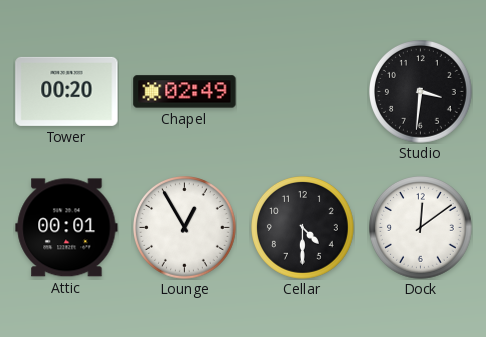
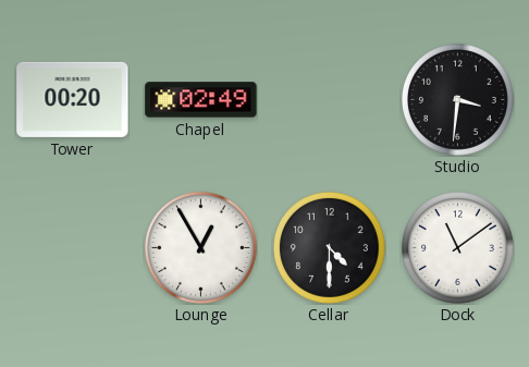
Attic: 00:01 -> none (67, 228)
Dock: 12:09 -> 11:09 (458, 248)
